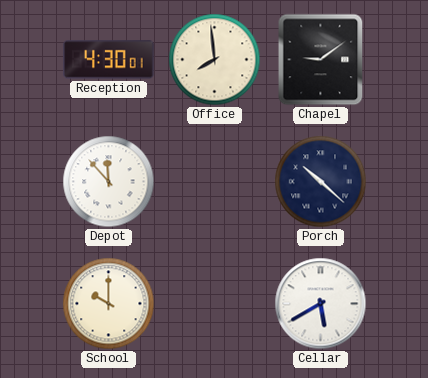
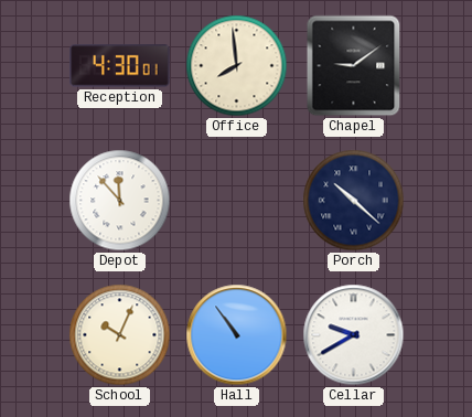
School: 10:00 -> 10:04 (120, 335)
Hall: none -> 10:54 (237, 335)
Cellar: 5:40 -> 9:40 (354, 335)
